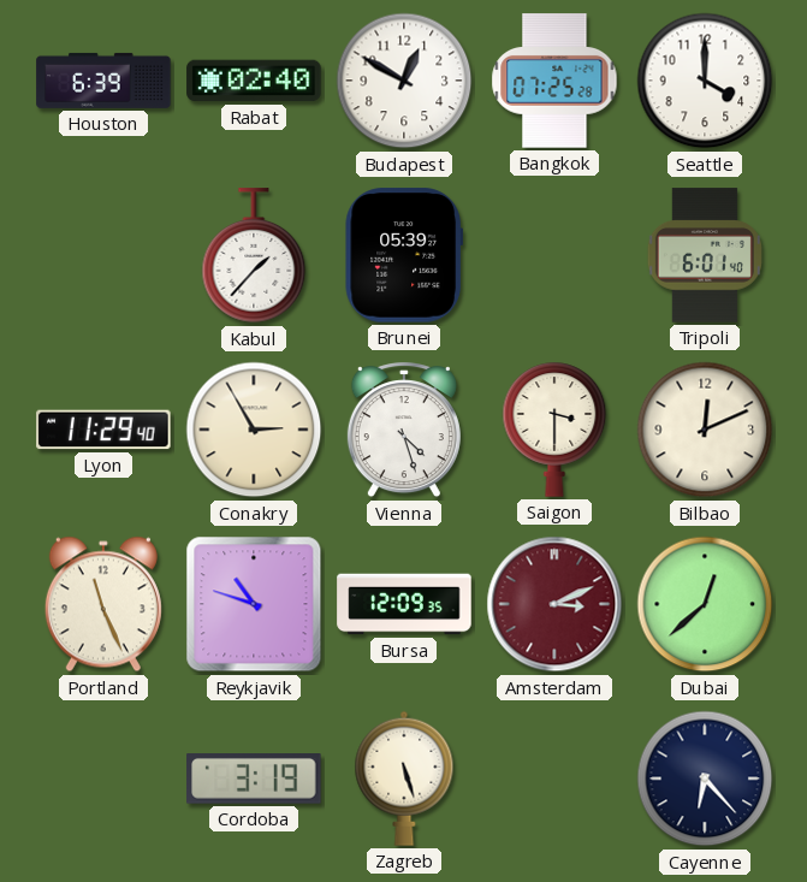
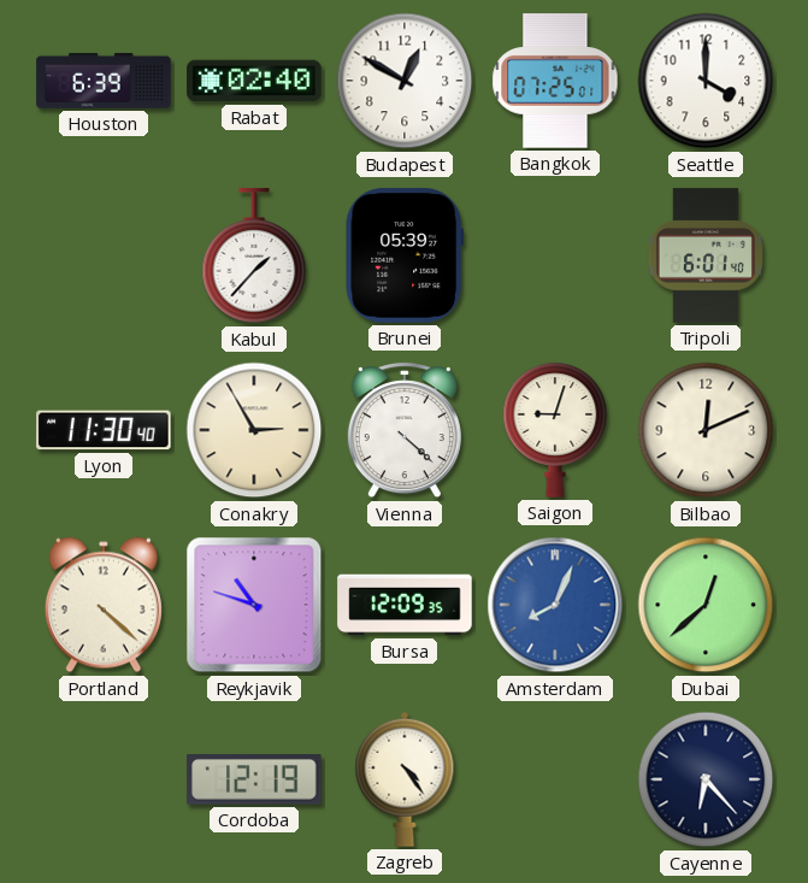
Bangkok: 07:25:28 -> 07:25:01 (555, 81)
Lyon: 11:29 -> 11:30 (104, 430)
Vienna: 4:27 -> 4:22 (405, 431)
Saigon: 3:30 -> 9:03 (555, 430)
Portland: 11:26 -> 4:22 (104, 605)
Amsterdam: 3:11 -> 8:04 (555, 605)
Amsterdam dial: burgundy -> blue (555, 605)
Cordoba: 3:19 -> 12:19 (254, 781)
Zagreb: 5:27 -> 4:24 (405, 779)
